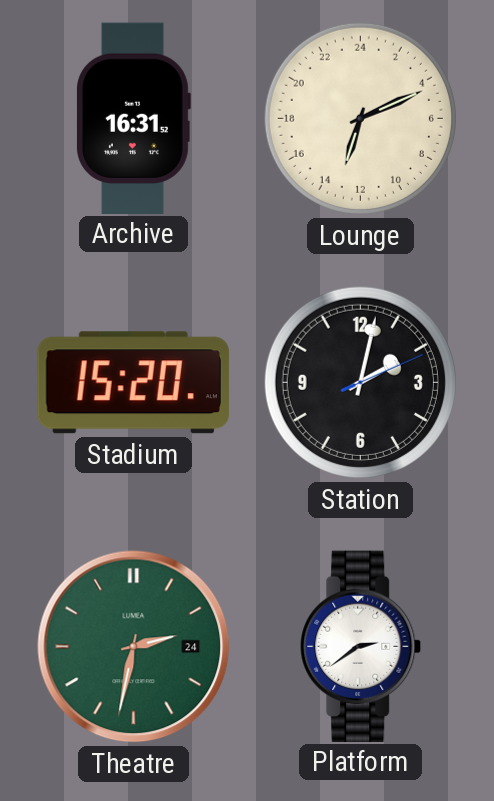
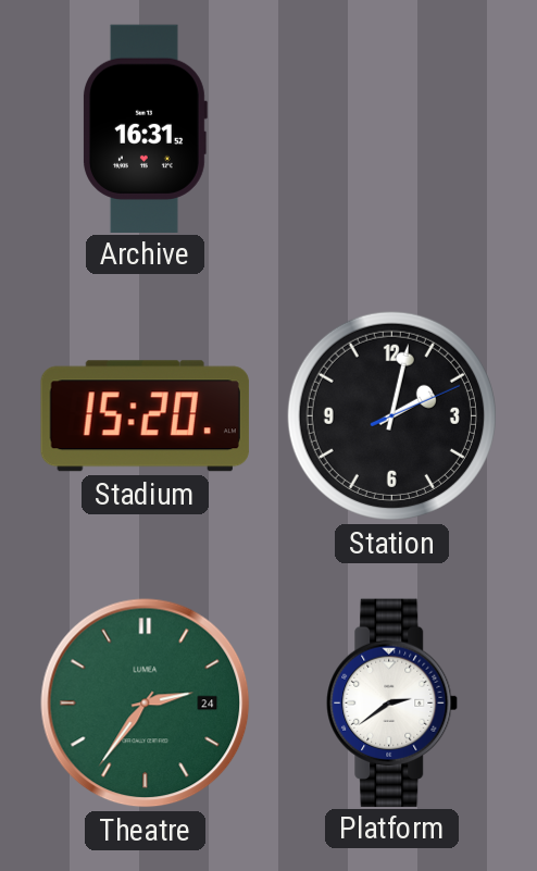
Lounge: 13:11 -> none (360, 118)
Theatre: 2:32 -> 2:36 (146, 704)
